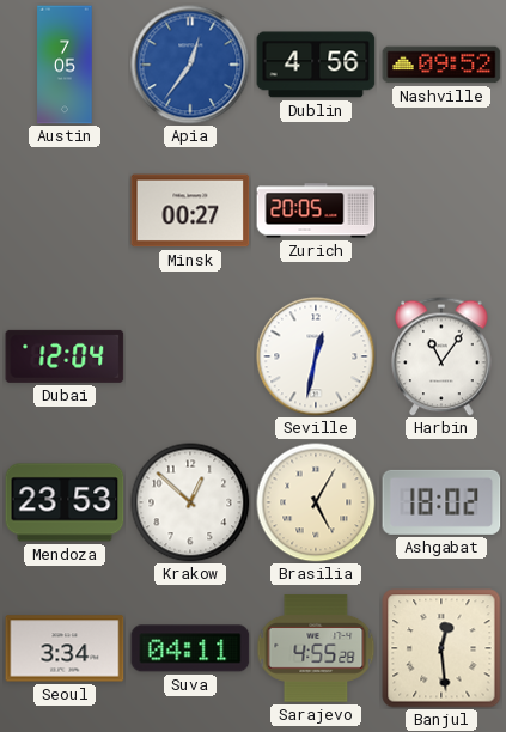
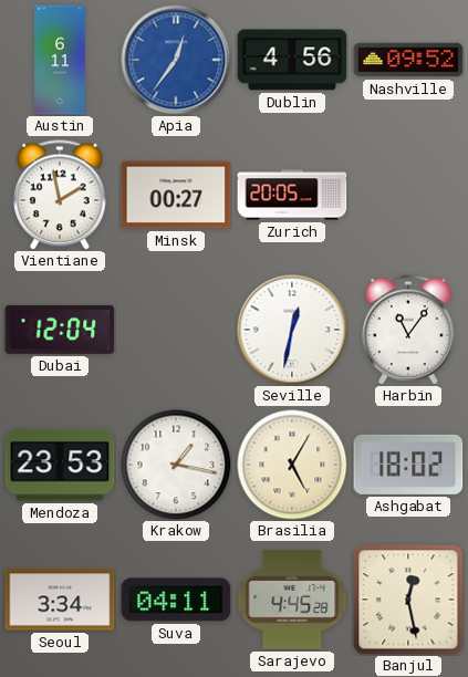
Austin: 7:05 -> 6:11 (60, 60)
Vientiane: none -> 1:58 (60, 195)
Krakow: 12:52 -> 1:17 (176, 465)
Sarajevo: 4:55 -> 4:45 (292, 600)
Banjul: 12:29 -> 12:28 (408, 600)
